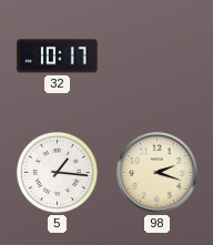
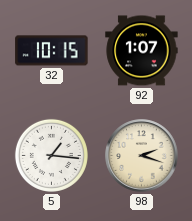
32: 10:17 -> 10:15 (52, 51)
92: none -> 1:07 (142, 51)
